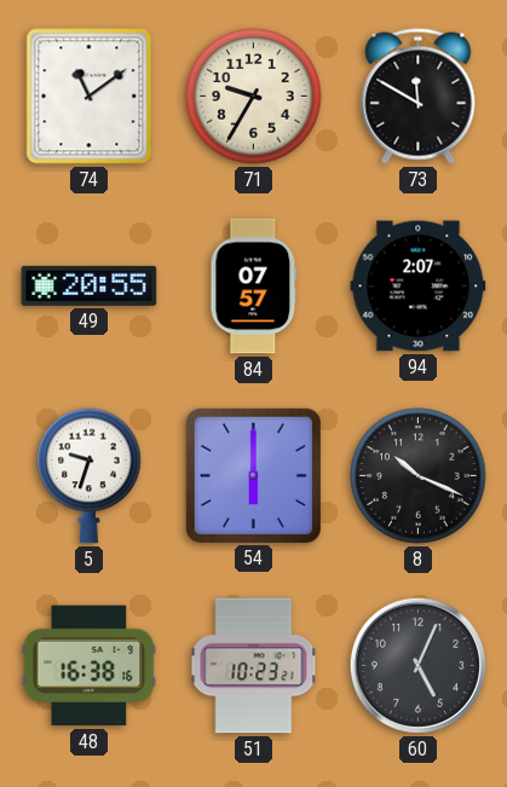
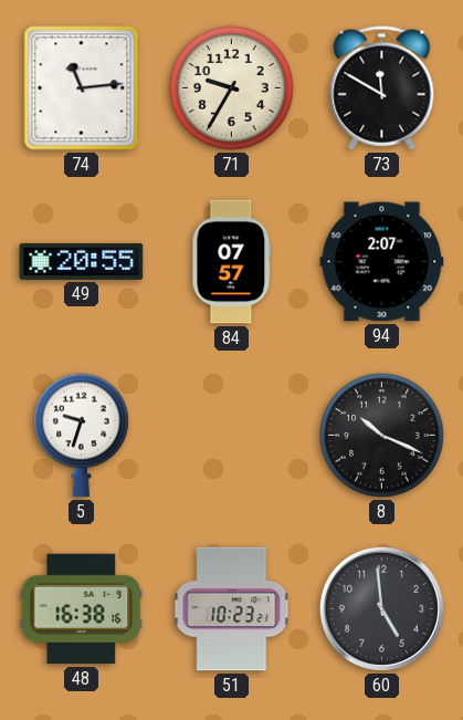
74: 11:09 -> 11:14 (82, 88)
54: 6:00 -> none (253, 475)
60: 5:04 -> 4:59 (381, 608)
